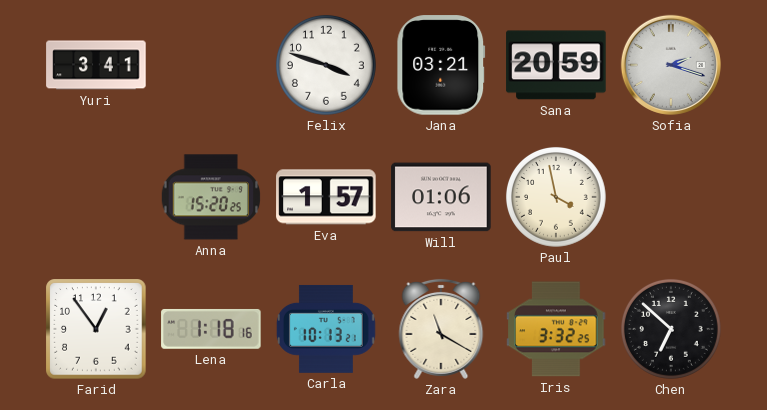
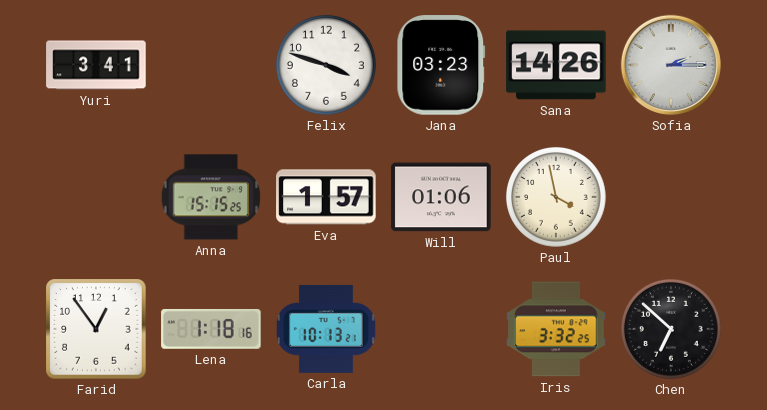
Jana: 03:21 -> 03:23 (441, 65)
Sana: 20:59 -> 14:26 (556, 65)
Sofia: 2:18 -> 2:15 (671, 65)
Anna: 15:20 -> 15:15 (210, 197)
Zara: 11:20 -> none (441, 329)
